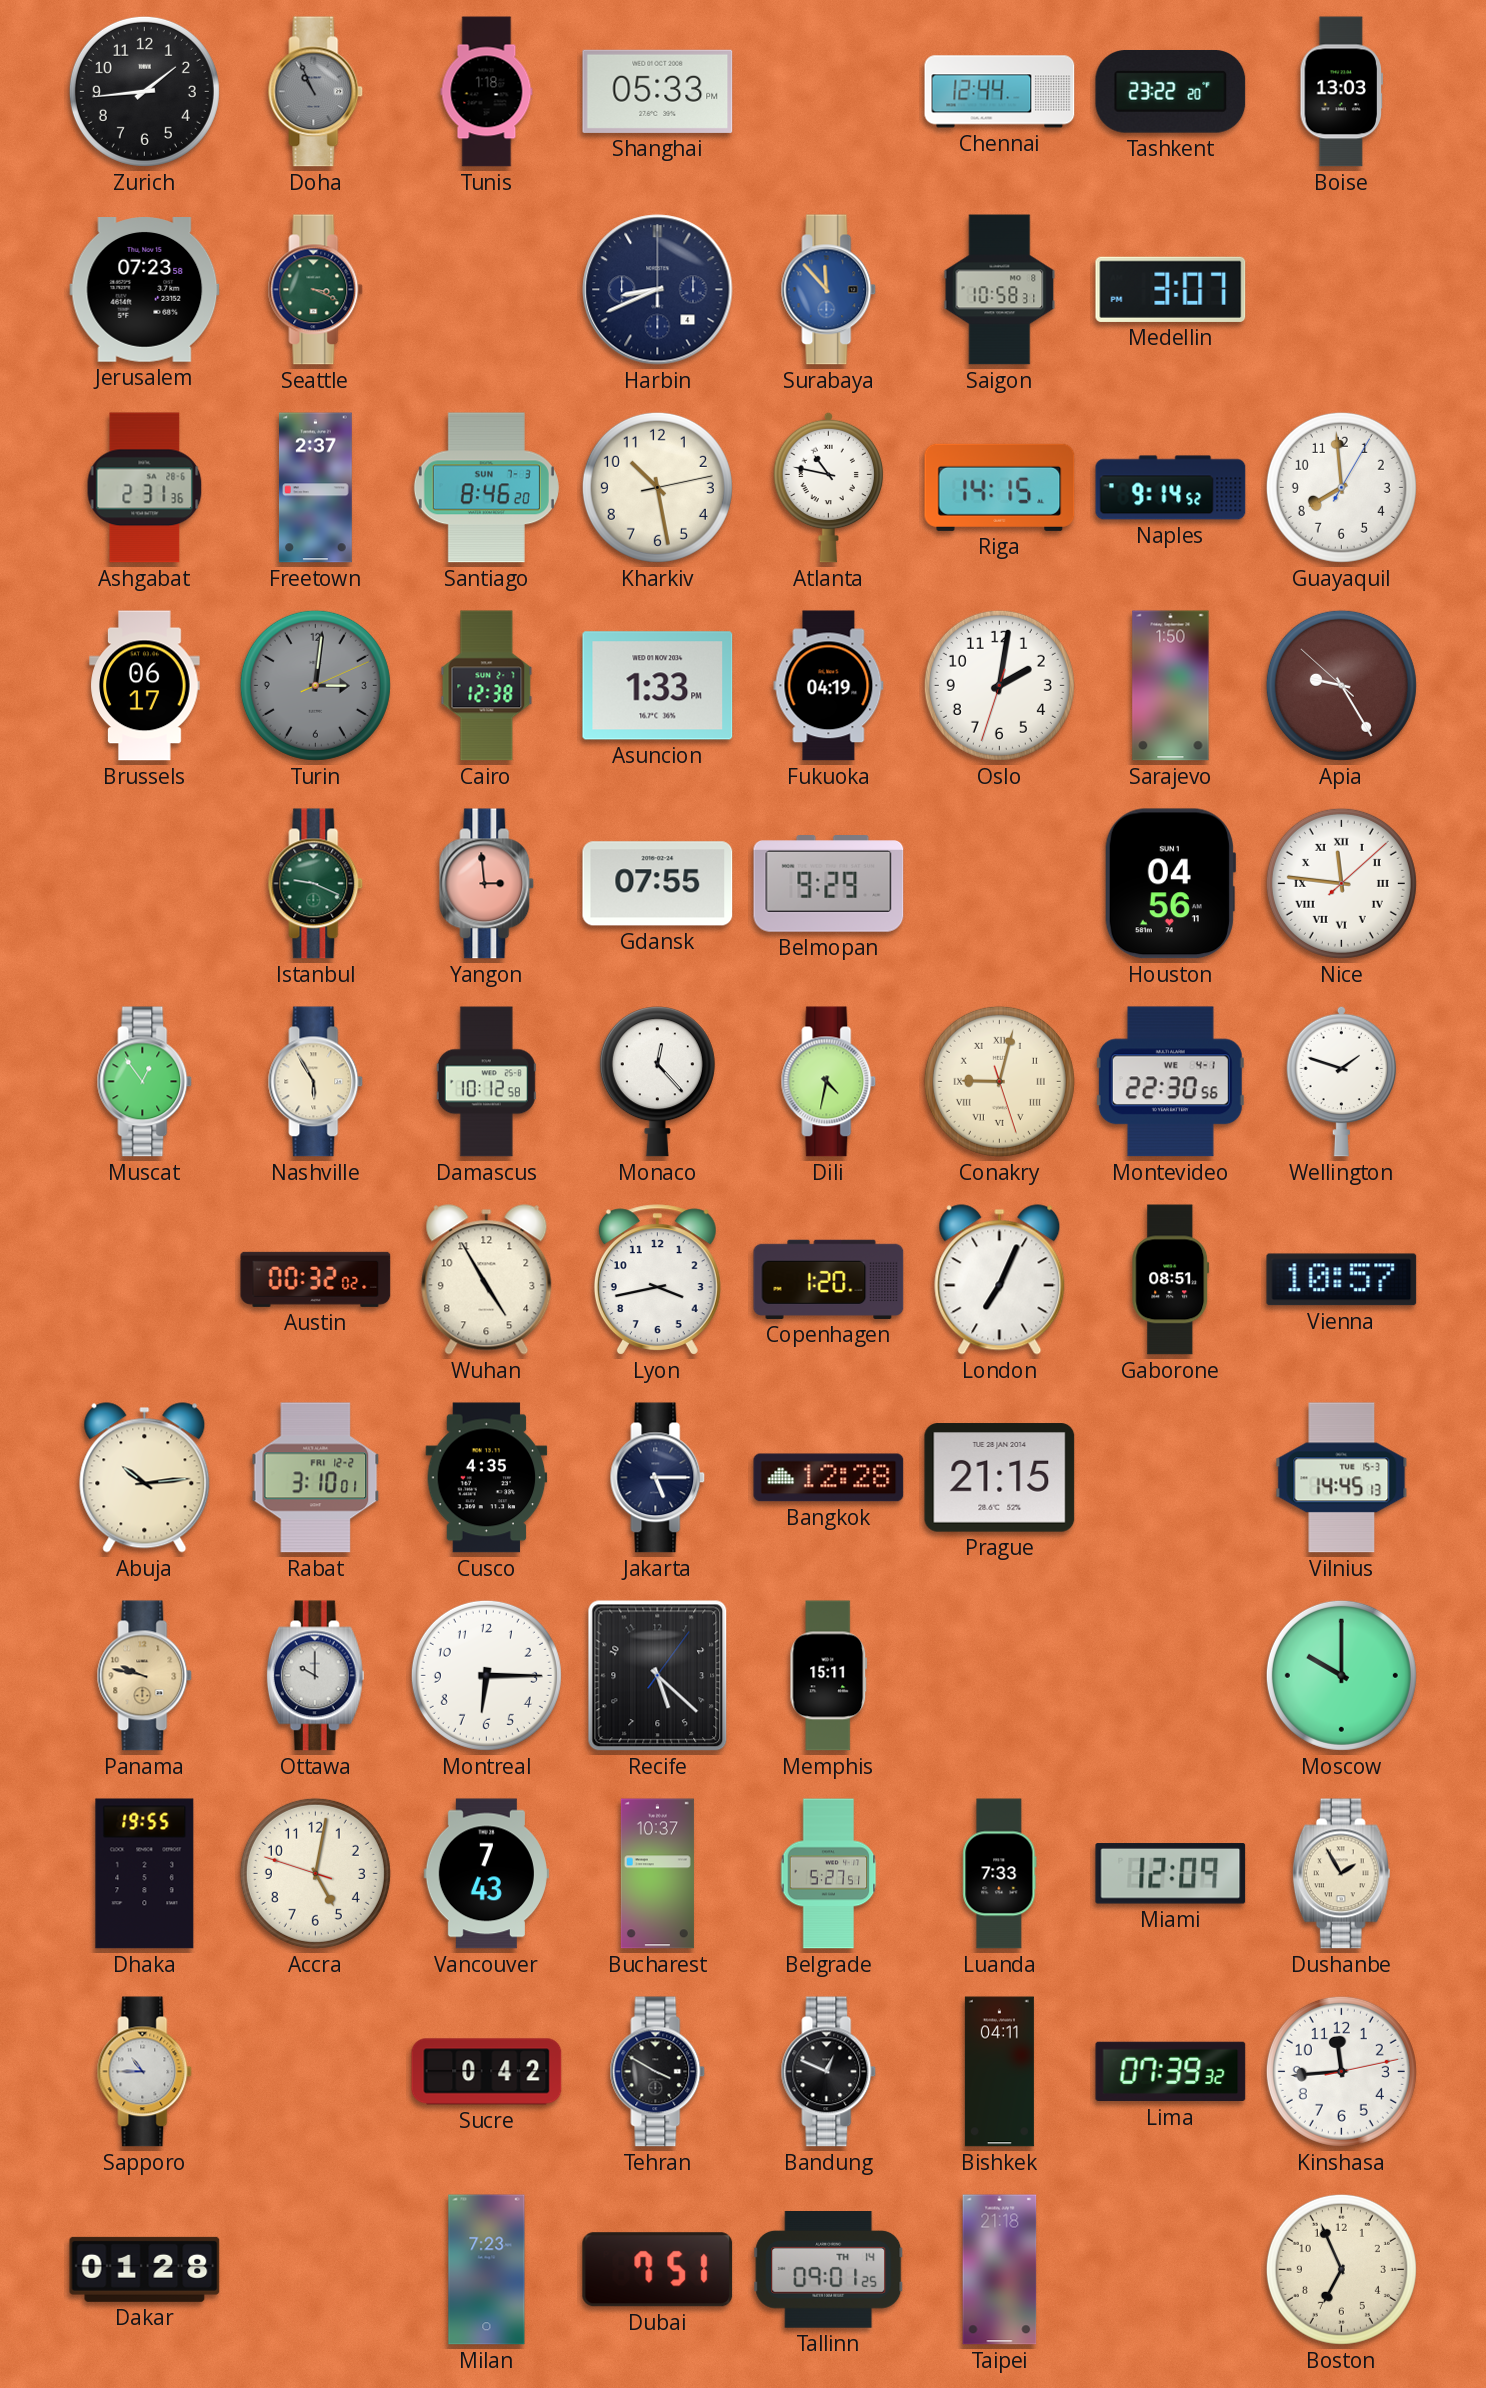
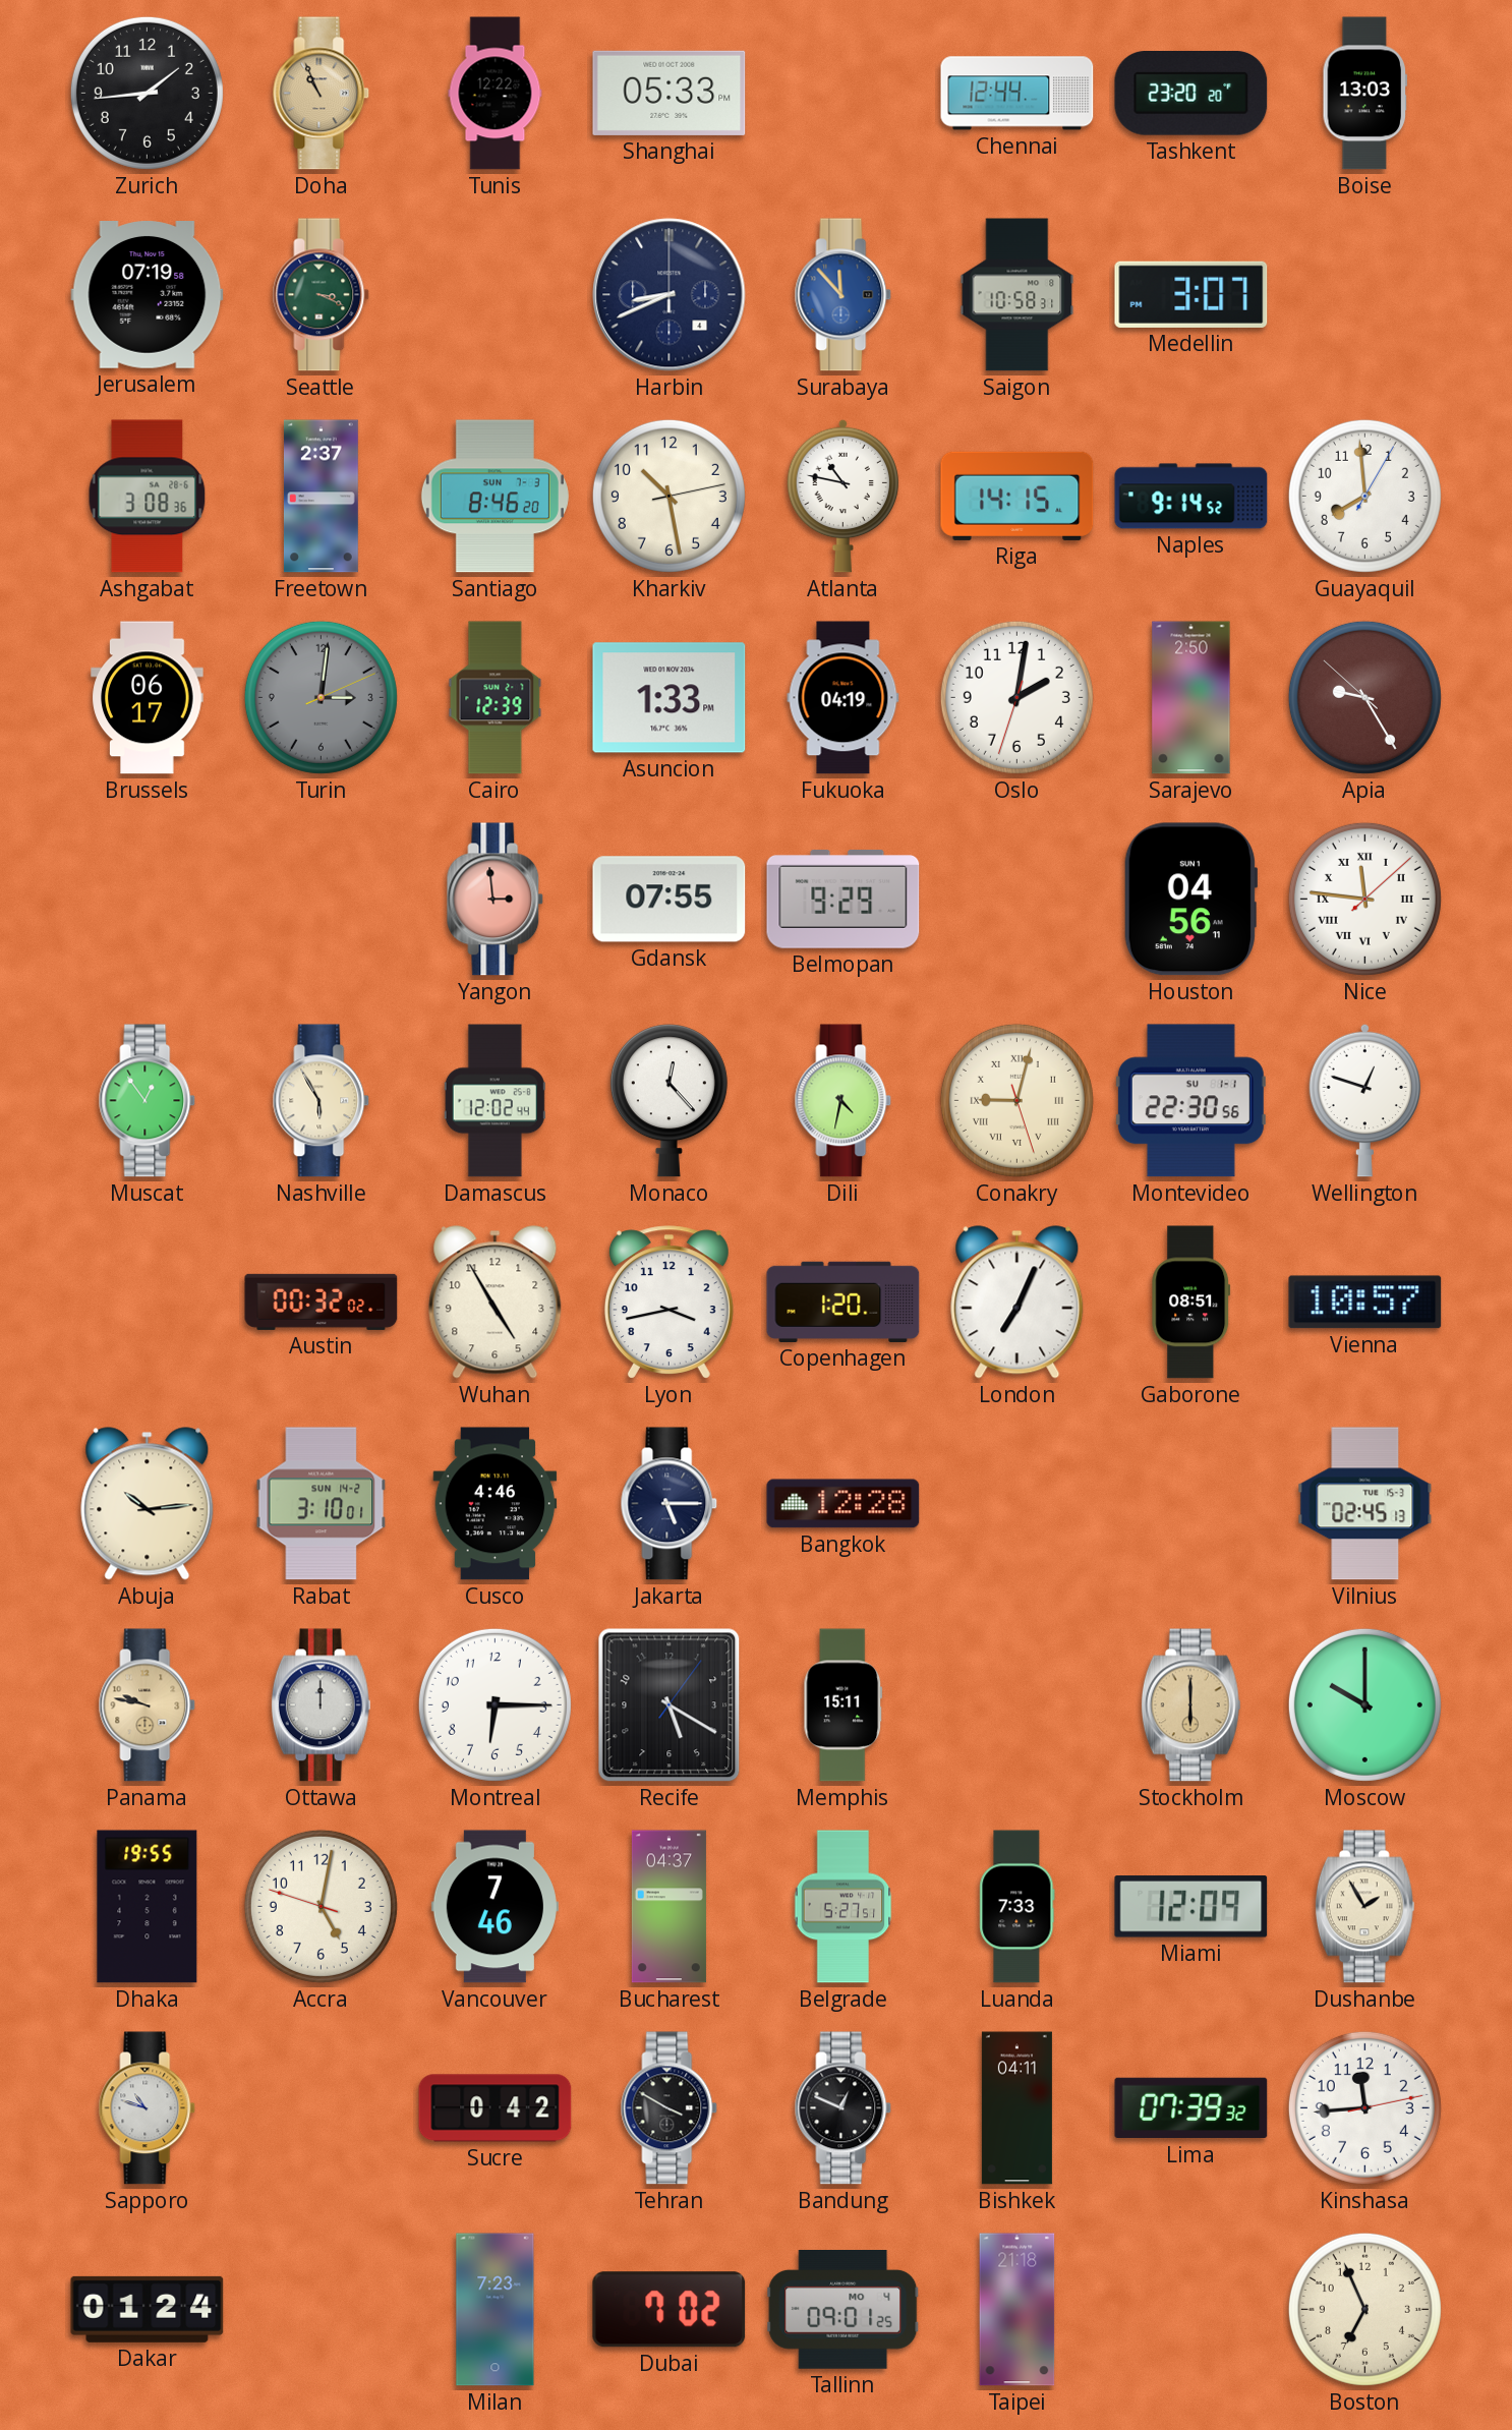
Doha dial: grey -> champagne (322, 94)
Tunis: 1:18 -> 12:22 (496, 94)
Tashkent: 23:22 -> 23:20 (1191, 94)
Jerusalem: 07:23 -> 07:19 (148, 295)
Ashgabat: 2:31 -> 3:08 (148, 497)
Cairo: 12:38 -> 12:39 (496, 698)
Sarajevo: 1:50 -> 2:50 (1191, 698)
Istanbul: 9:19 -> none (316, 884)
Damascus: 10:12 -> 12:02 (495, 1101)
Montevideo date: WE 4-1 -> SU 1-1 (1190, 1101)
Wellington: 1:48 -> 12:48 (1365, 1100)
Rabat date: FRI 12-2 -> SUN 14-2 (322, 1504)
Cusco: 4:35 -> 4:46 (496, 1504)
Prague: 21:15 -> none (1000, 1478)
Vilnius: 14:45 -> 02:45 (1365, 1504)
Ottawa: 10:00 -> 12:00 (321, 1705)
Recife: 5:22 -> 5:20 (670, 1705)
Stockholm: none -> 6:00 (1190, 1705)
Vancouver: 7:43 -> 7:46 (495, 1907)
Bucharest: 10:37 -> 04:37 (668, 1907)
Sapporo: 10:45 -> 10:48 (148, 2108)
Dakar: 01:28 -> 01:24 (148, 2309)
Dubai: 7:51 -> 7:02 (670, 2310)
Tallinn date: TH 14 -> MO 4 (844, 2310)
